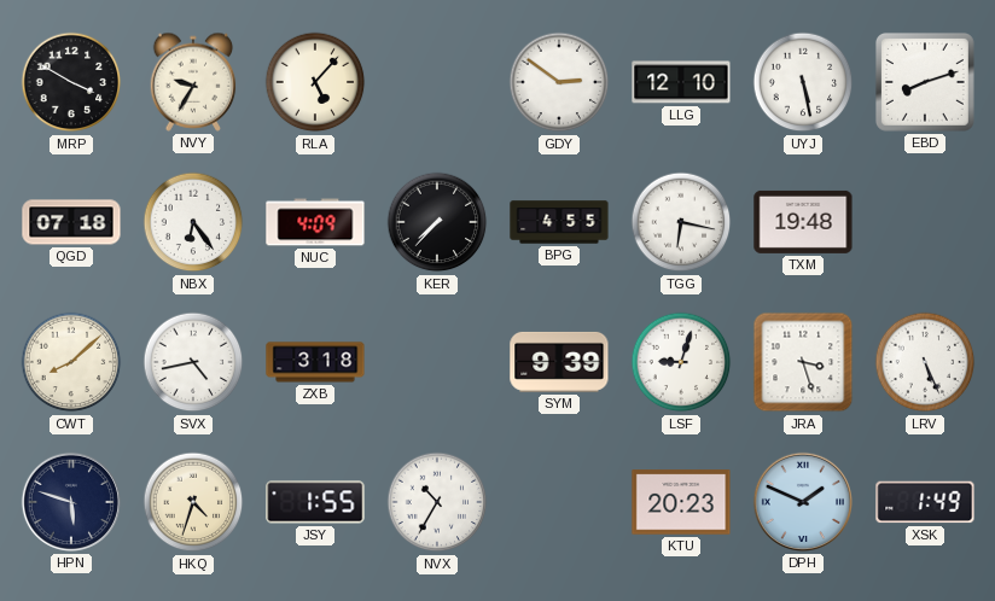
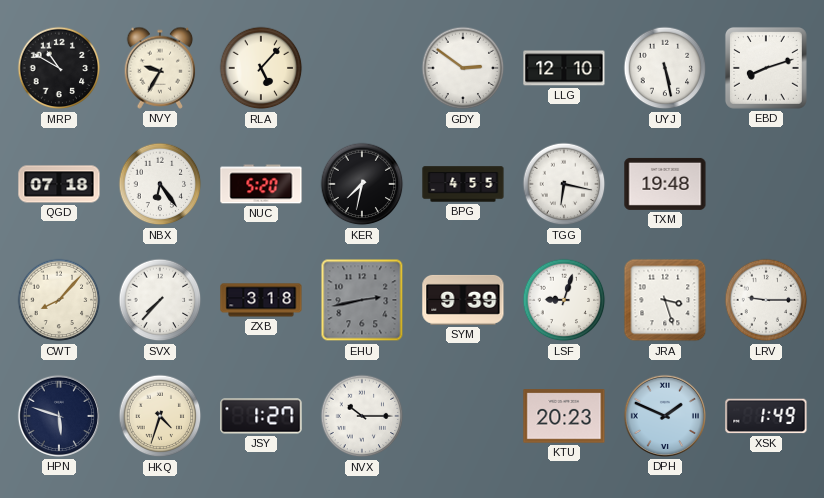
MRP: 3:50 -> 10:50 (59, 68)
NUC: 4:09 -> 5:20 (261, 184)
KER: 7:37 -> 7:32 (362, 184)
CWT: 8:08 -> 8:07 (59, 300)
SVX: 4:43 -> 7:37 (160, 300)
EHU: none -> 2:43 (362, 300)
LRV: 5:26 -> 9:15 (766, 300)
JSY: 1:55 -> 1:27 (261, 416)
NVX: 10:35 -> 10:15 (362, 416)
